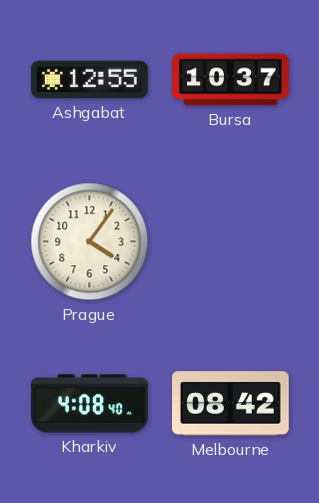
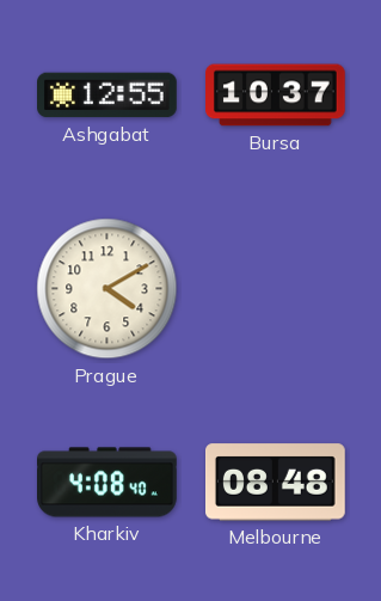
Prague: 4:06 -> 4:10 (107, 289)
Melbourne: 08:42 -> 08:48 (276, 483)
